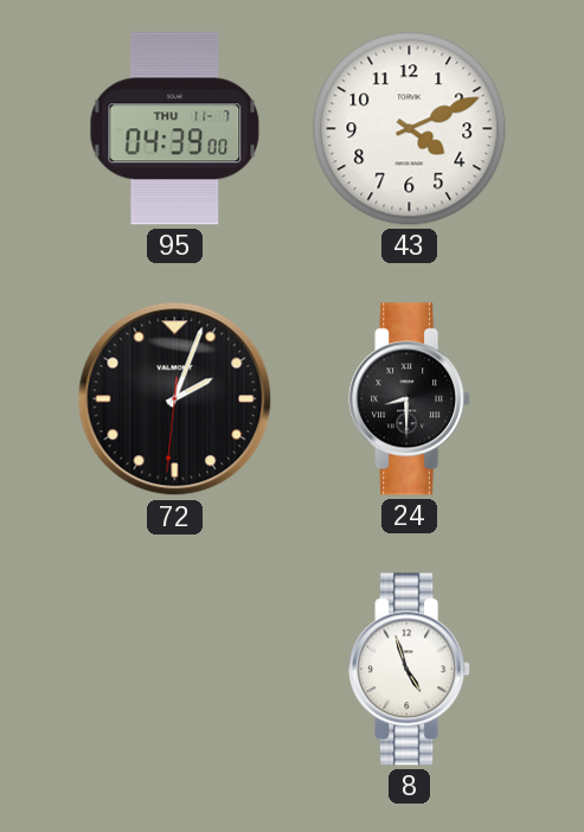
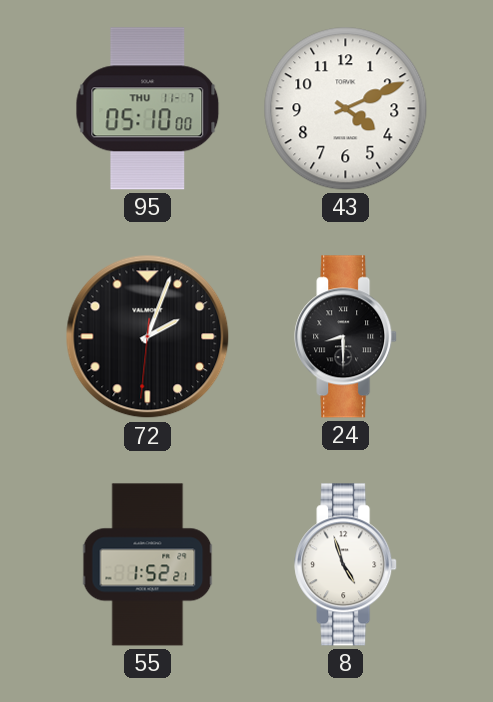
95: 04:39 -> 05:10 (148, 109)
55: none -> 1:52 (148, 565)
